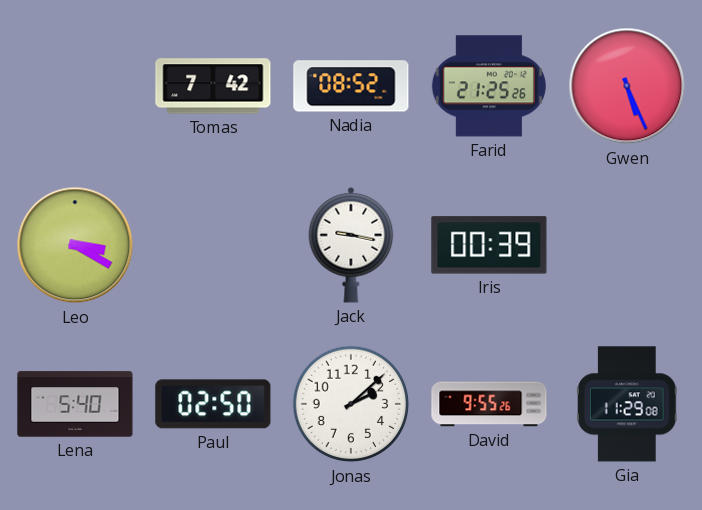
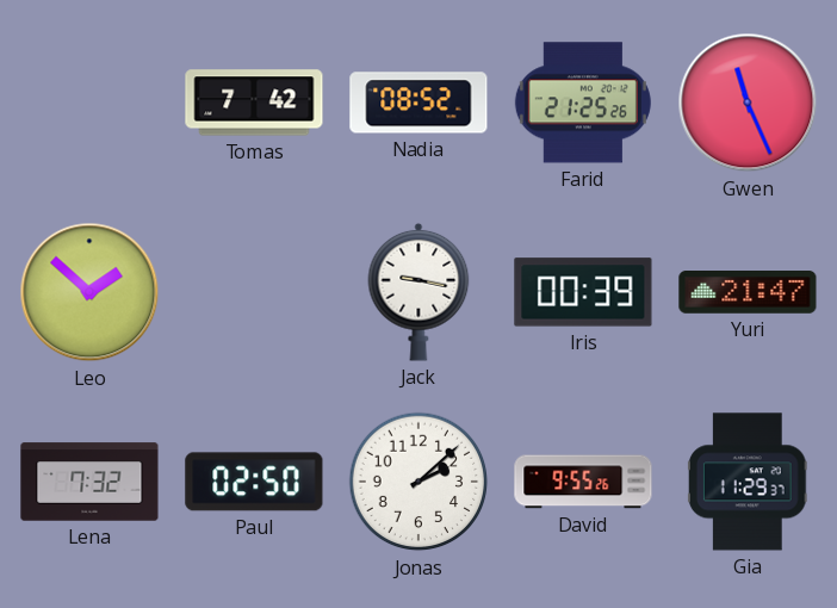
Gwen: 5:26 -> 11:26 (748, 103)
Leo: 3:20 -> 1:52 (89, 292)
Yuri: none -> 21:47 (748, 293)
Lena: 5:40 -> 7:32 (89, 482)
Gia: 11:29:08 -> 11:29:37 (748, 482)
